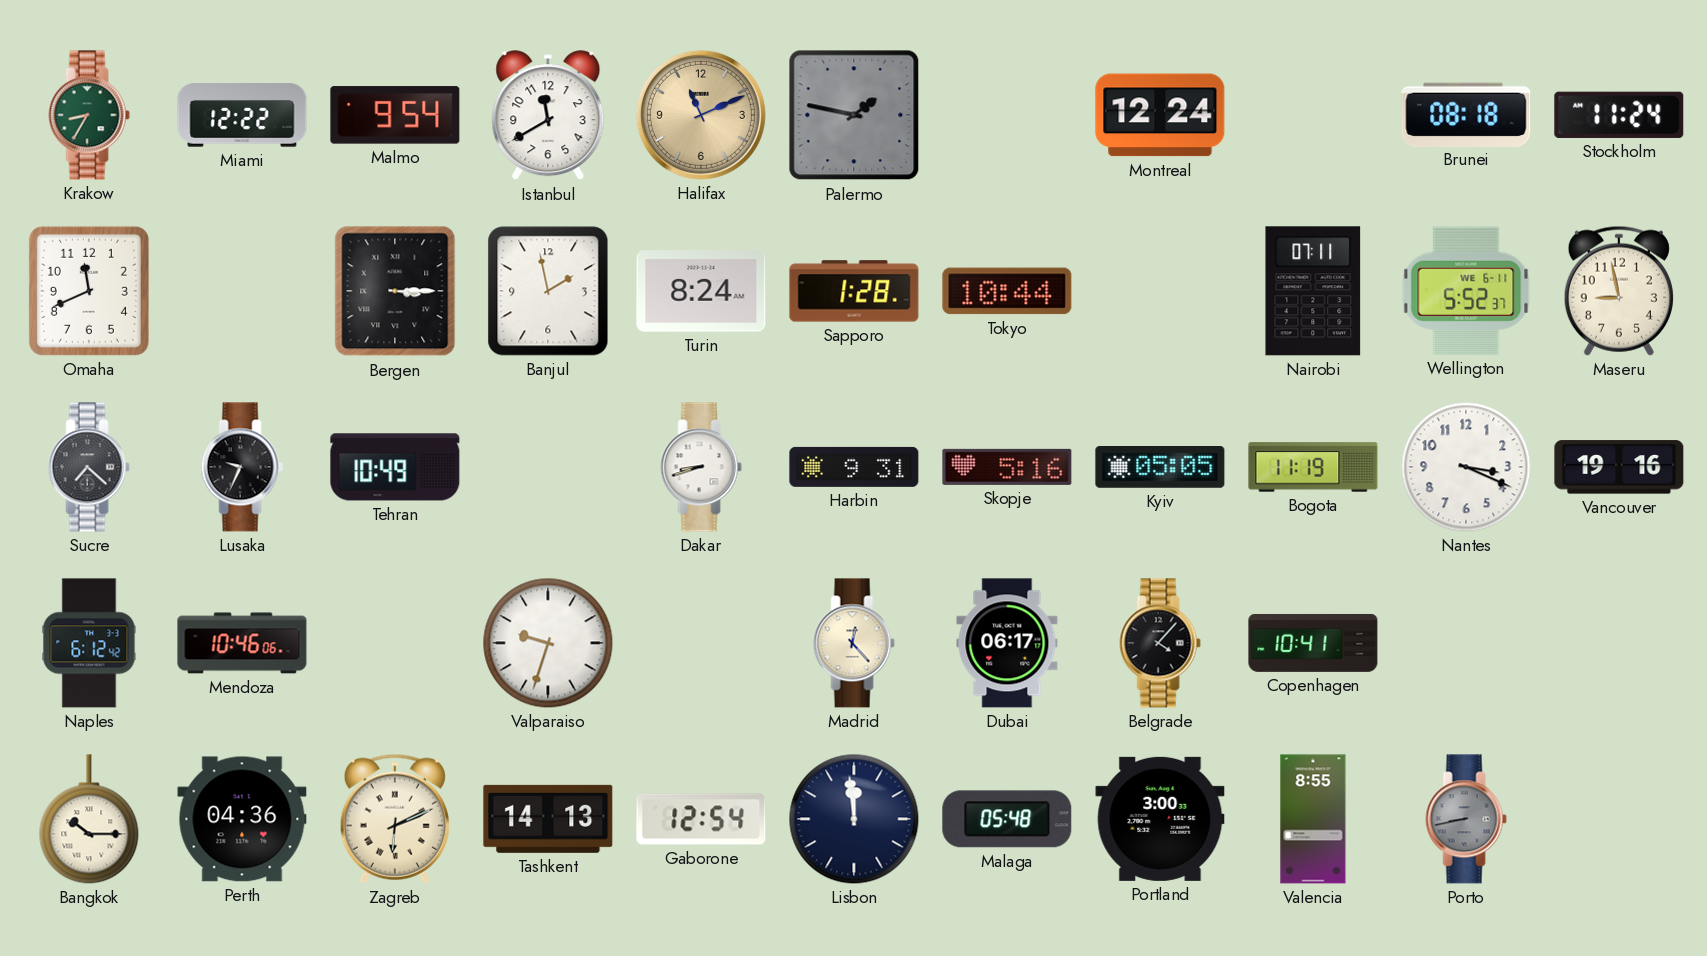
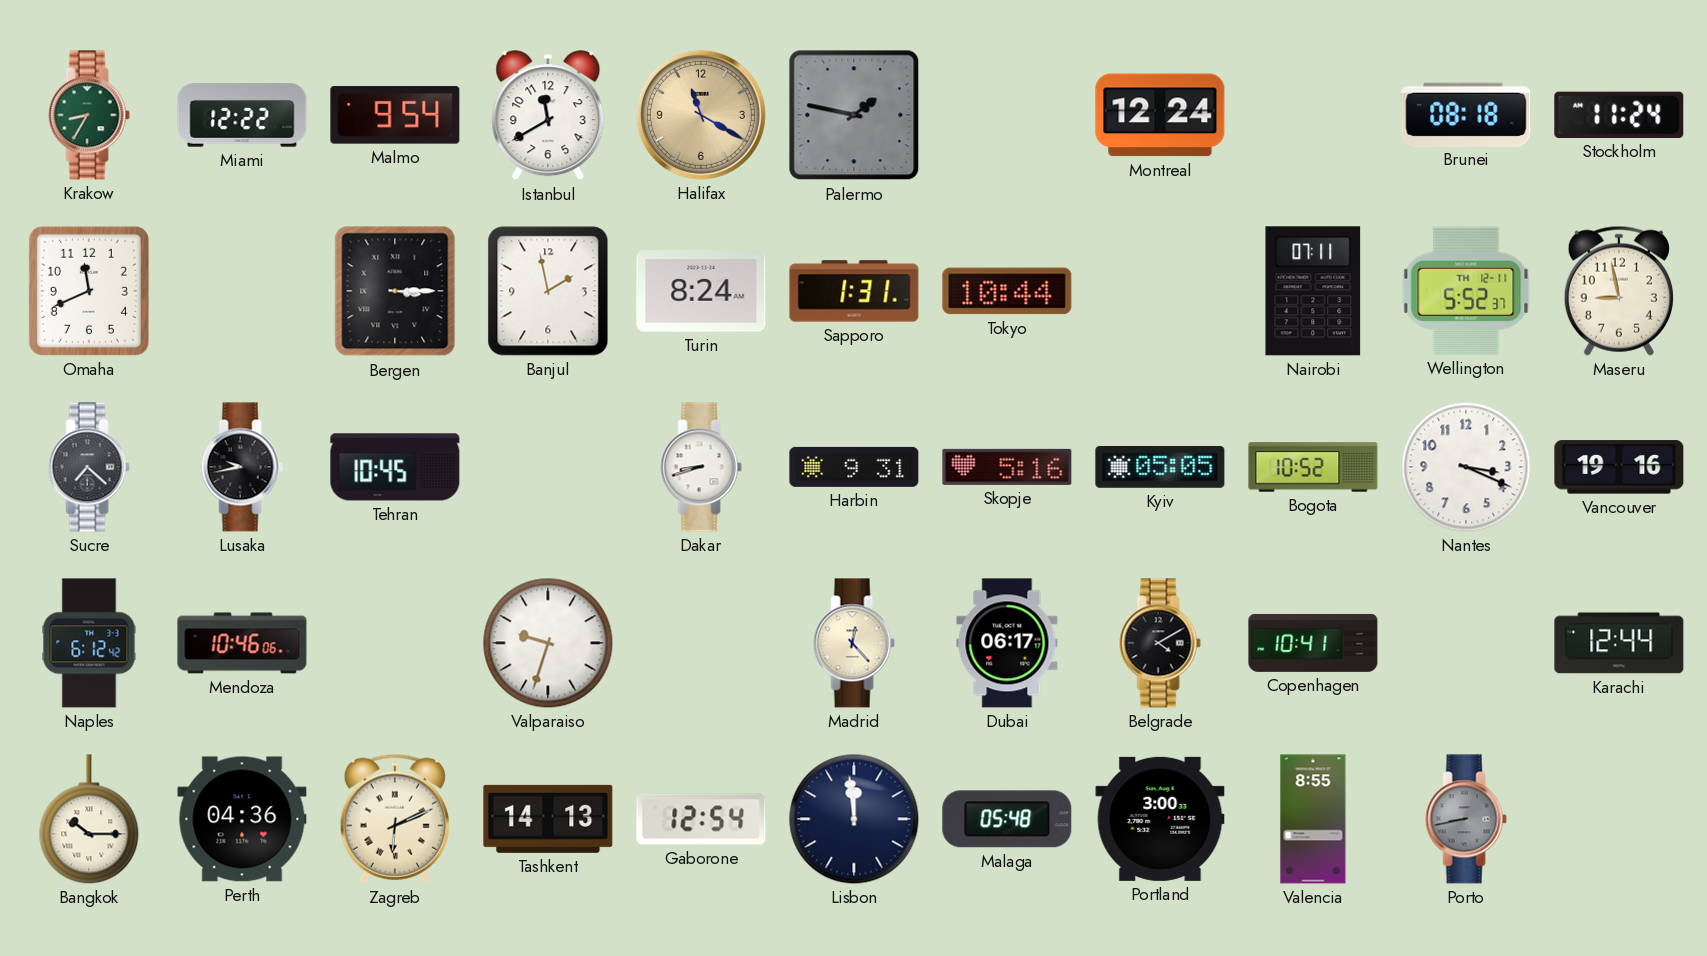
Halifax: 11:11 -> 11:20 (701, 115)
Sapporo: 1:28 -> 1:31 (854, 291)
Wellington date: WE 6-11 -> TH 12-11 (1466, 291)
Lusaka: 9:34 -> 9:43 (242, 467)
Tehran: 10:49 -> 10:45 (395, 467)
Bogota: 11:19 -> 10:52 (1313, 467)
Belgrade: 4:07 -> 4:10 (1160, 643)
Karachi: none -> 12:44 (1619, 643)
